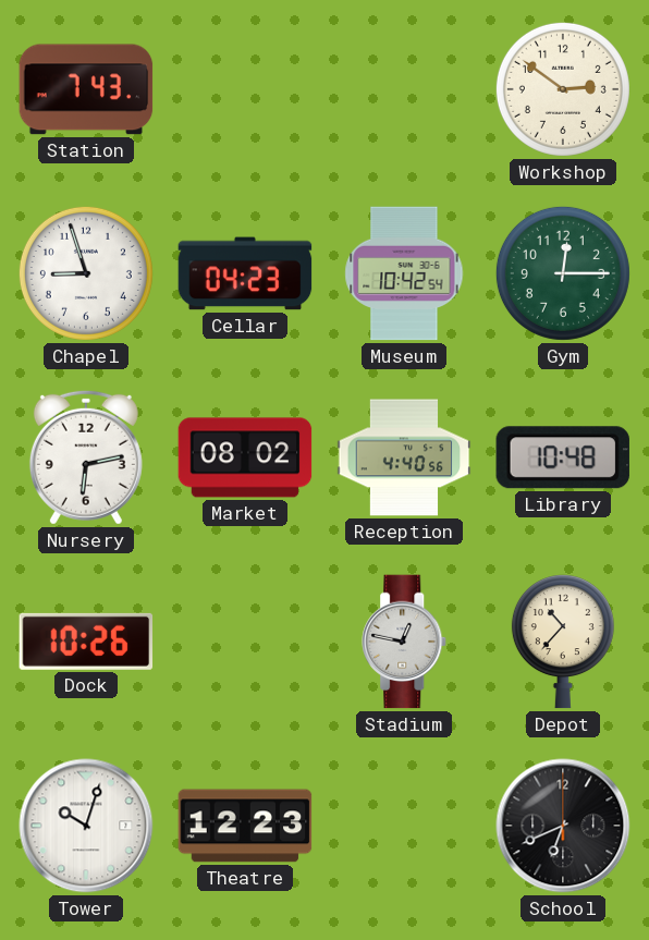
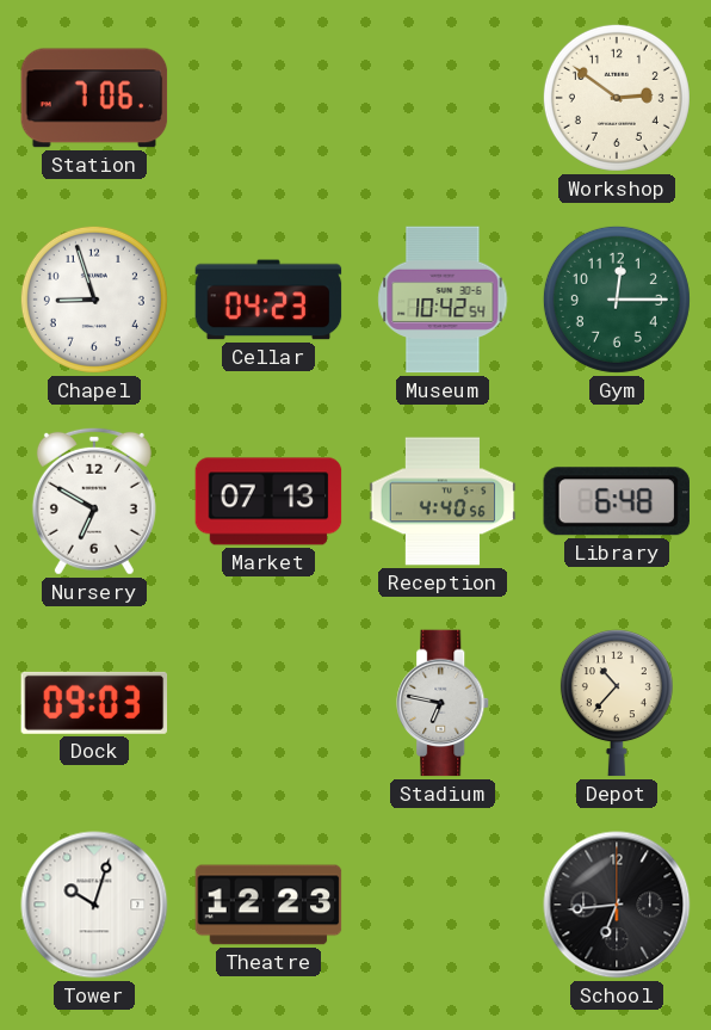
Station: 7:43 -> 7:06 (94, 98)
Nursery: 6:13 -> 6:50 (94, 501)
Market: 08:02 -> 07:13 (268, 501)
Library: 10:48 -> 6:48 (617, 501)
Dock: 10:26 -> 09:03 (94, 703)
Stadium: 12:47 -> 6:47 (444, 703)
School: 6:41 -> 6:44 (617, 905)
